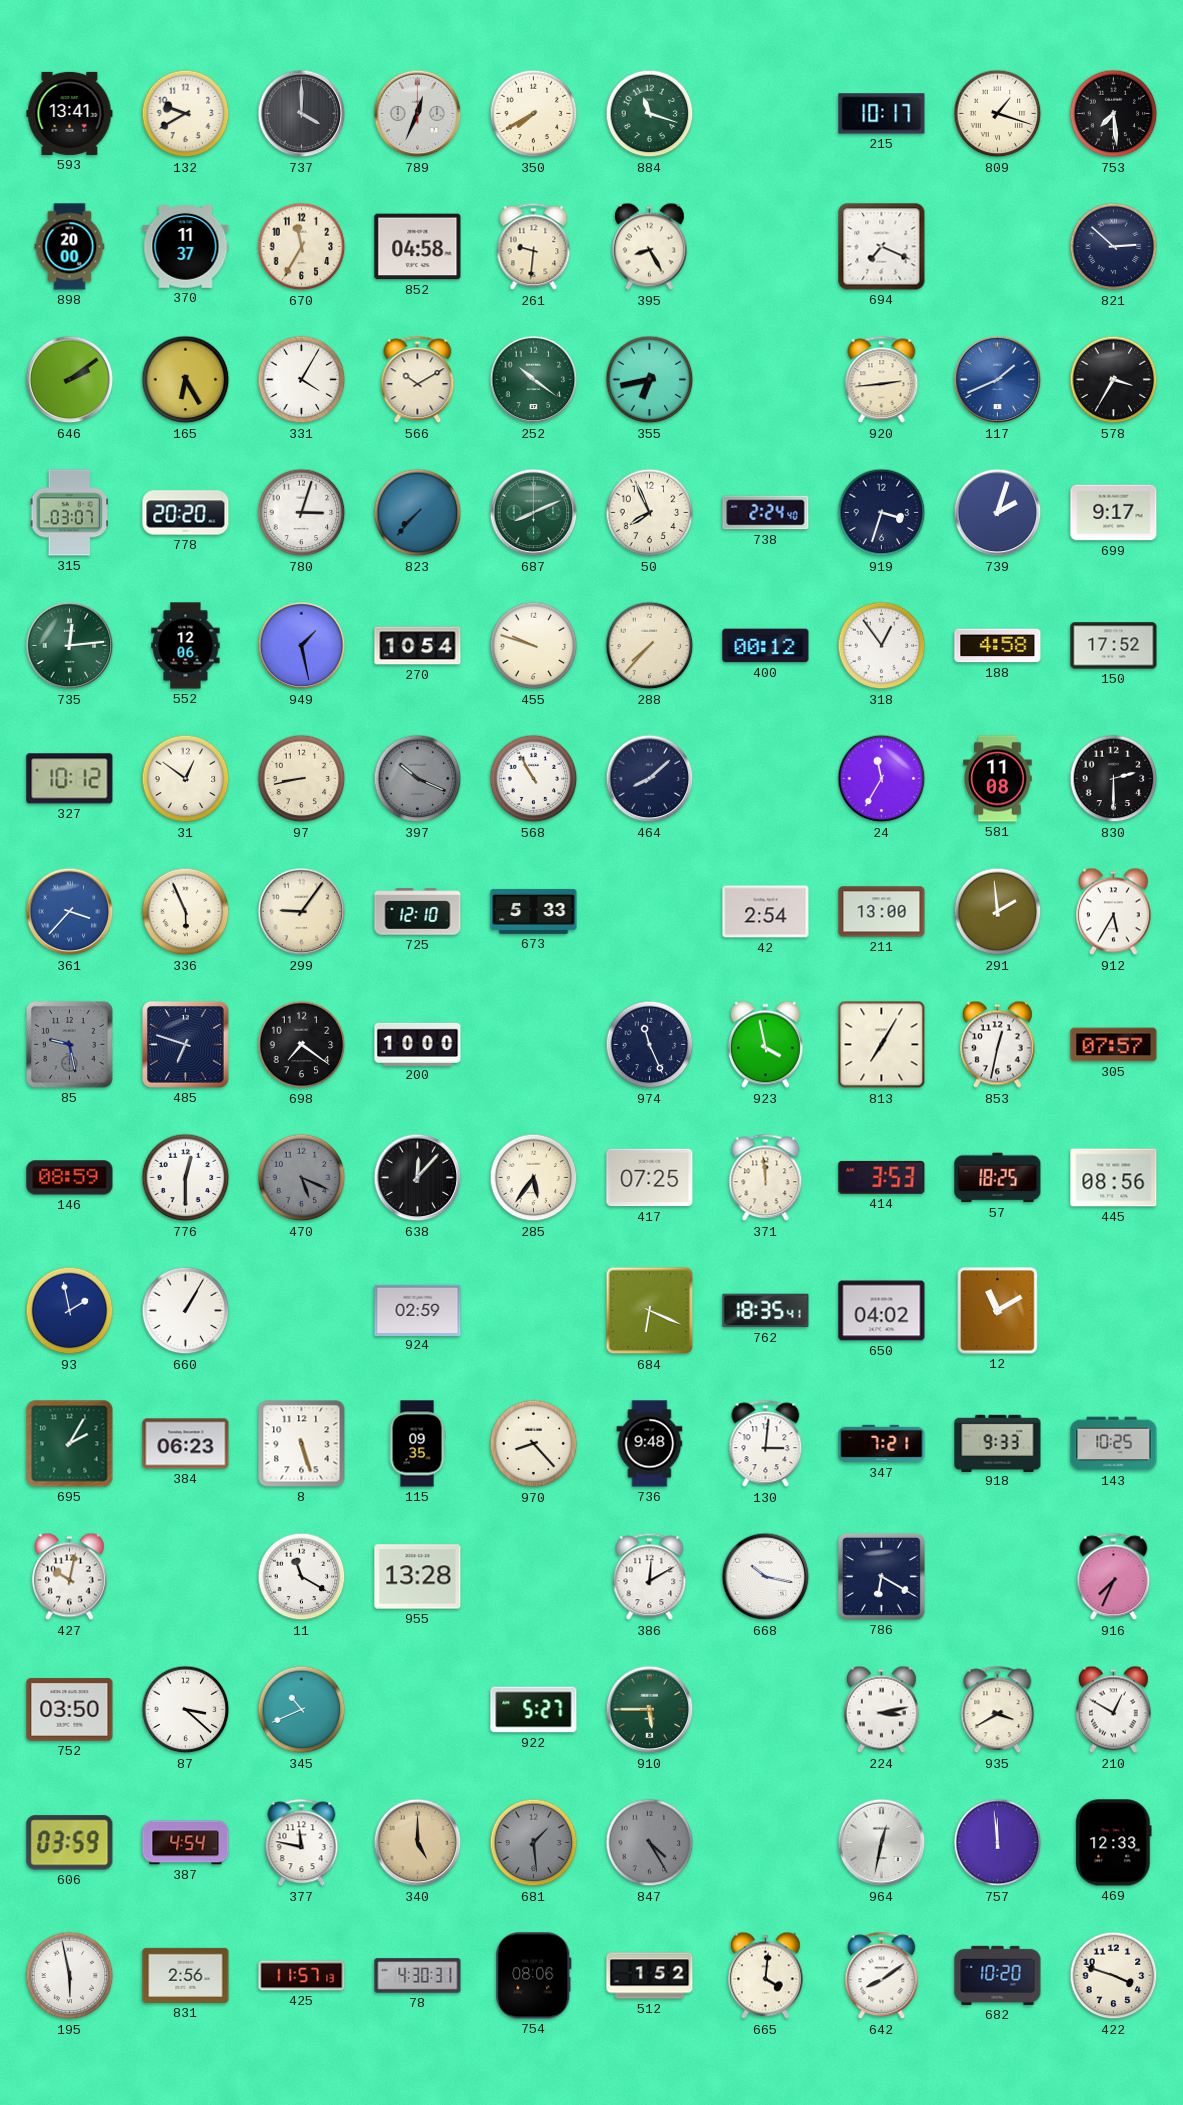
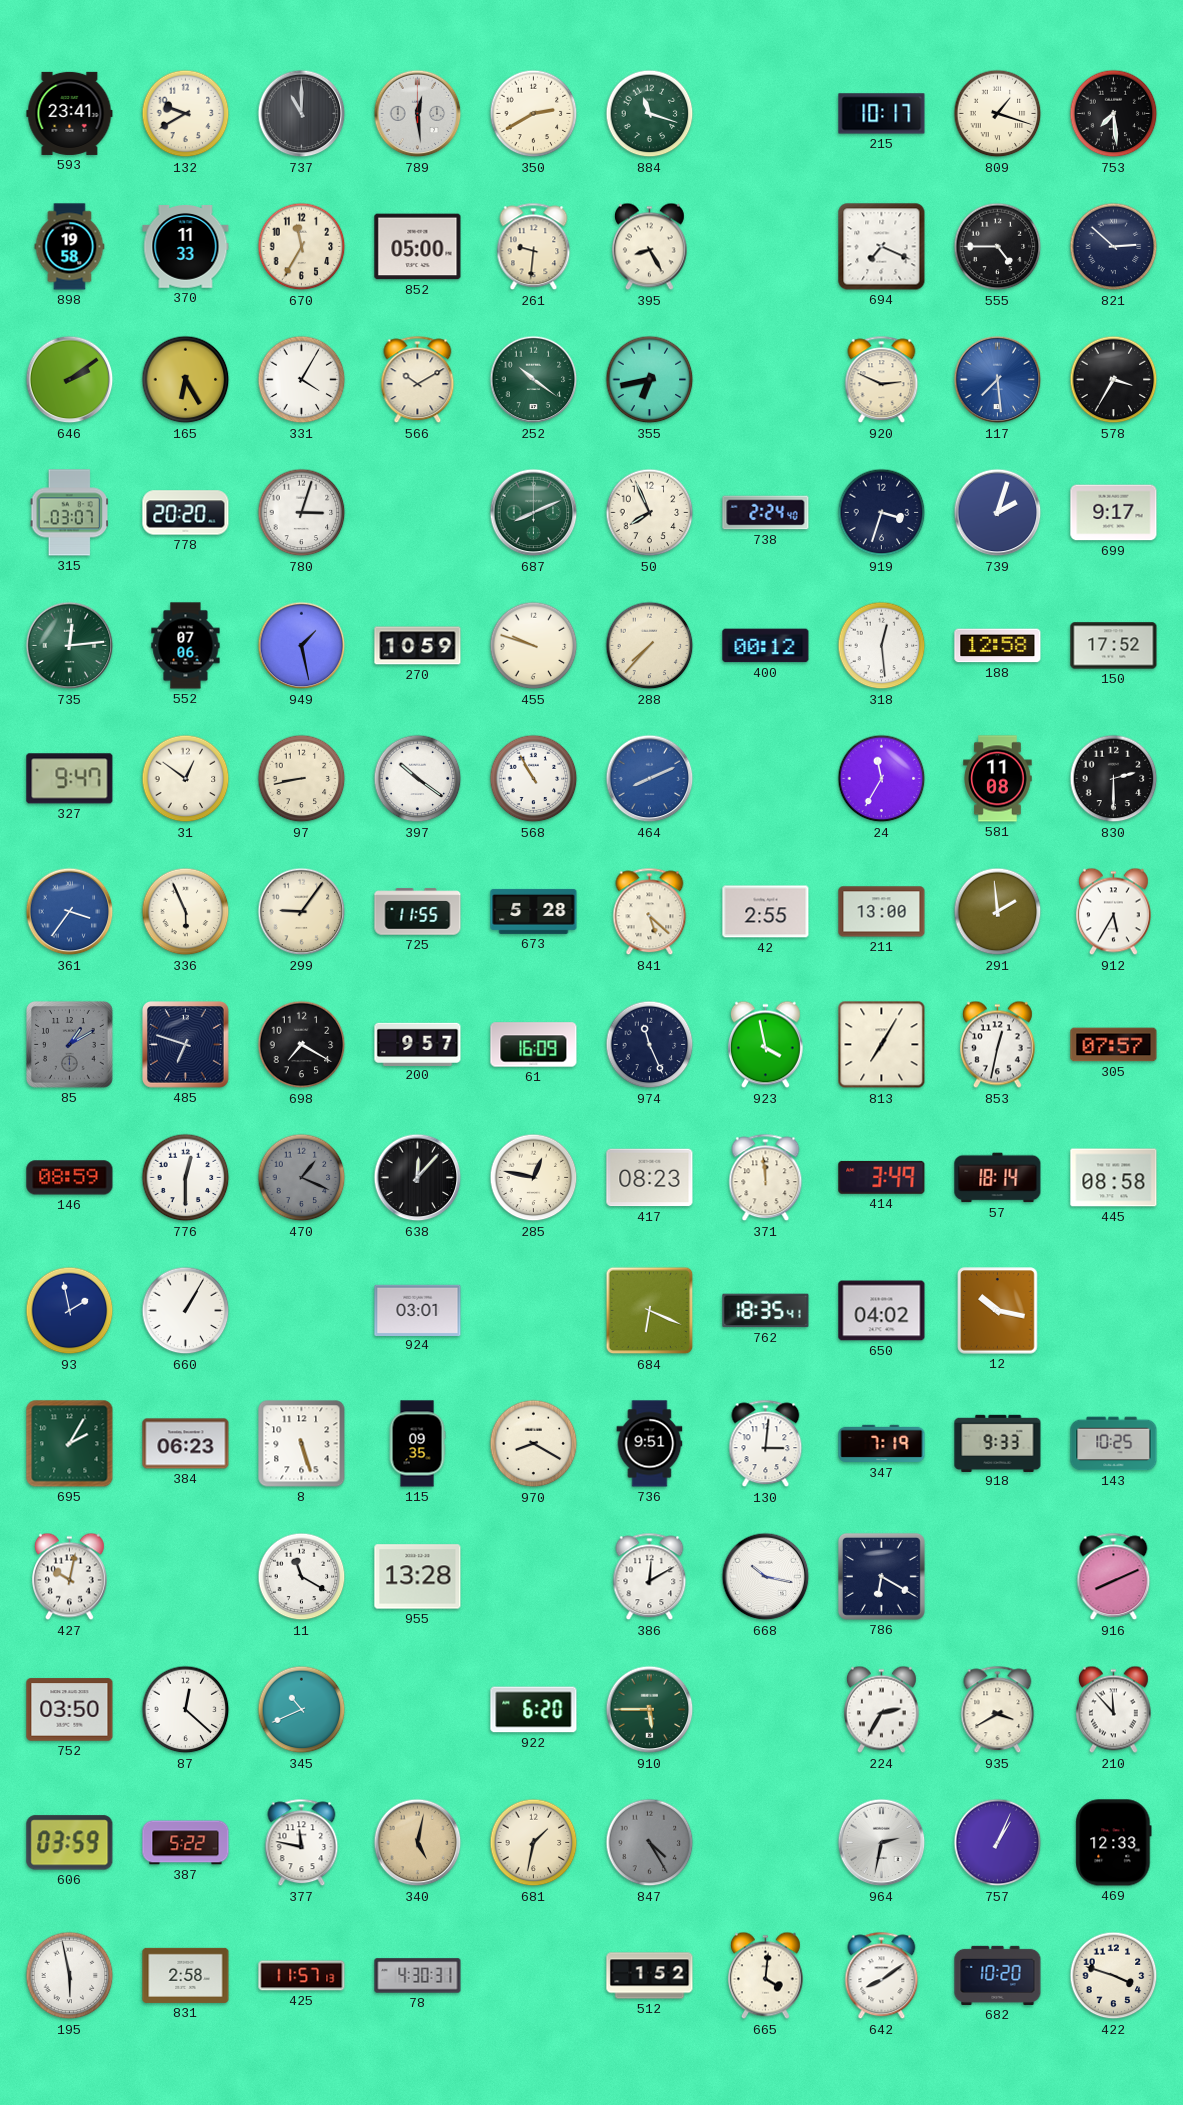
593: 13:41 -> 23:41 (70, 113)
737: 4:00 -> 11:00 (302, 114)
789: 12:34 -> 12:29 (418, 114)
350: 7:40 -> 2:40 (534, 114)
898: 20:00 -> 19:58 (70, 247)
370: 11:37 -> 11:33 (186, 247)
852: 04:58 -> 05:00 (418, 247)
555: none -> 4:45 (998, 247)
920: 2:44 -> 2:49 (882, 380)
117: 1:41 -> 7:29 (998, 380)
823: 7:37 -> none (418, 513)
552: 12:06 -> 07:06 (186, 646)
270: 10:54 -> 10:59 (418, 646)
318: 12:54 -> 12:29 (882, 646)
188: 4:58 -> 12:58 (998, 646)
327: 10:12 -> 9:47 (70, 779)
397: 10:19 -> 10:21 (418, 779)
397 dial: grey -> white (418, 779)
464: 8:08 -> 8:11 (650, 779)
464 dial: navy -> blue (650, 779)
361: 3:37 -> 3:36 (70, 912)
725: 12:10 -> 11:55 (418, 912)
673: 5:33 -> 5:28 (534, 911)
841: none -> 5:22 (650, 912)
42: 2:54 -> 2:55 (766, 912)
85: 9:28 -> 1:10 (70, 1045)
698: 7:21 -> 7:20 (302, 1045)
200: 10:00 -> 9:57 (418, 1044)
61: none -> 16:09 (534, 1045)
470: 5:19 -> 1:19 (302, 1178)
285: 5:36 -> 12:47 (534, 1178)
417: 07:25 -> 08:23 (650, 1178)
414: 3:53 -> 3:49 (882, 1177)
57: 18:25 -> 18:14 (998, 1178)
445: 08:56 -> 08:58 (1114, 1178)
924: 02:59 -> 03:01 (418, 1310)
12: 11:10 -> 10:17 (998, 1311)
970: 8:23 -> 8:20 (534, 1444)
736: 9:48 -> 9:51 (650, 1444)
347: 7:21 -> 7:19 (882, 1444)
916: 7:34 -> 8:11 (1114, 1577)
87: 3:22 -> 12:22 (186, 1710)
922: 5:27 -> 6:20 (534, 1710)
224: 3:13 -> 2:35 (881, 1710)
210: 12:50 -> 11:53 (1113, 1710)
387: 4:54 -> 5:22 (186, 1843)
340: 5:00 -> 5:02 (418, 1843)
681: 1:29 -> 1:32 (534, 1843)
681 dial: grey -> cream (534, 1843)
964: 12:32 -> 2:32 (882, 1843)
757: 11:59 -> 1:04 (998, 1843)
831: 2:56 -> 2:58 (186, 1975)
754: 08:06 -> none (534, 1976)
